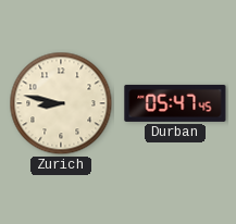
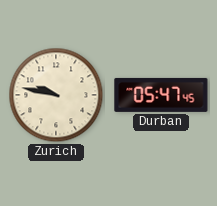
Zurich: 8:47 -> 9:47 (56, 95)
